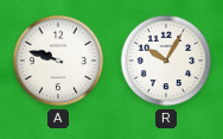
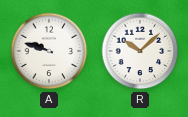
R: 10:05 -> 10:08 (140, 51)
